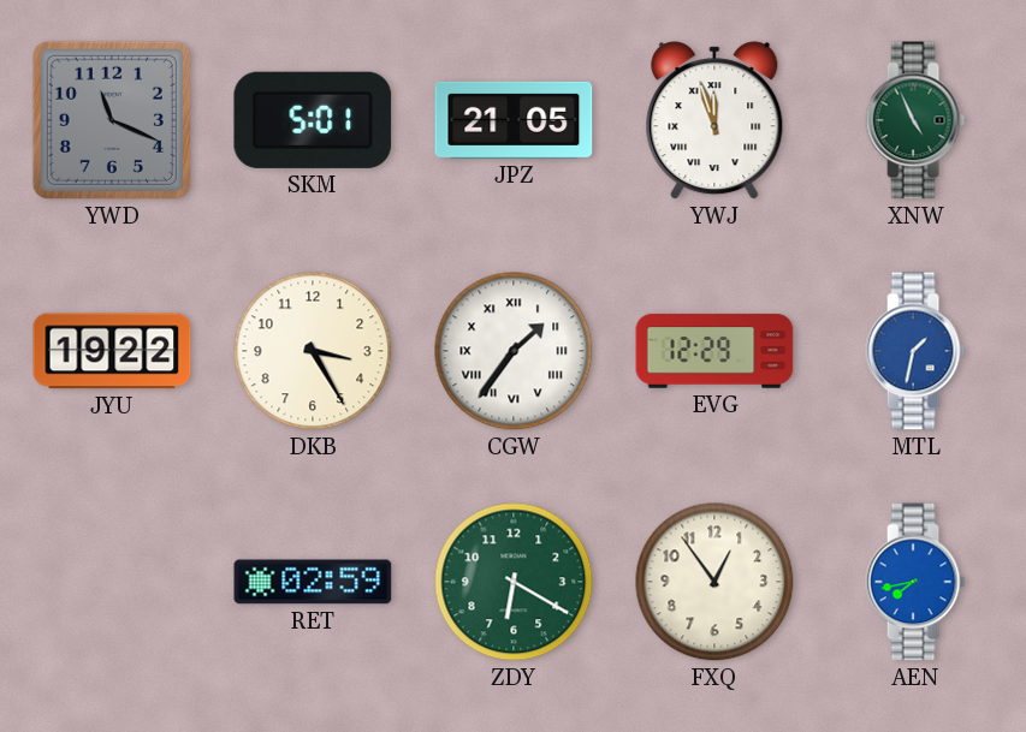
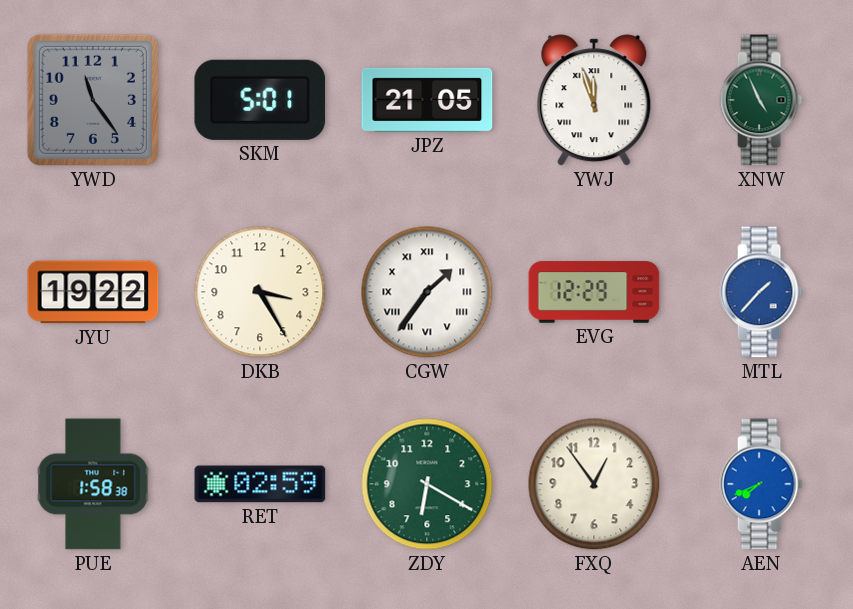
YWD: 11:19 -> 11:24 (93, 100)
MTL: 1:32 -> 1:37 (761, 292)
PUE: none -> 1:58 (93, 484)
AEN: 7:43 -> 7:41 (761, 484)
